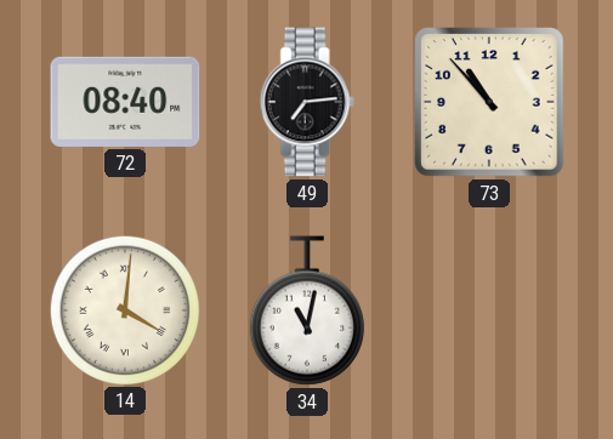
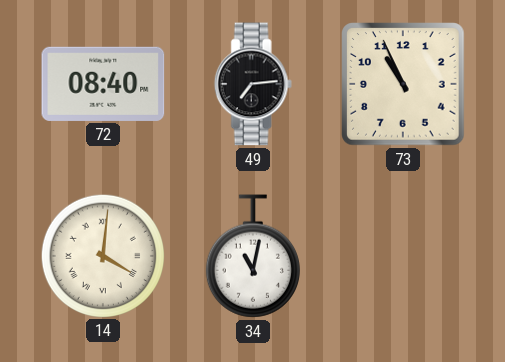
73: 10:53 -> 10:56 (403, 84)
